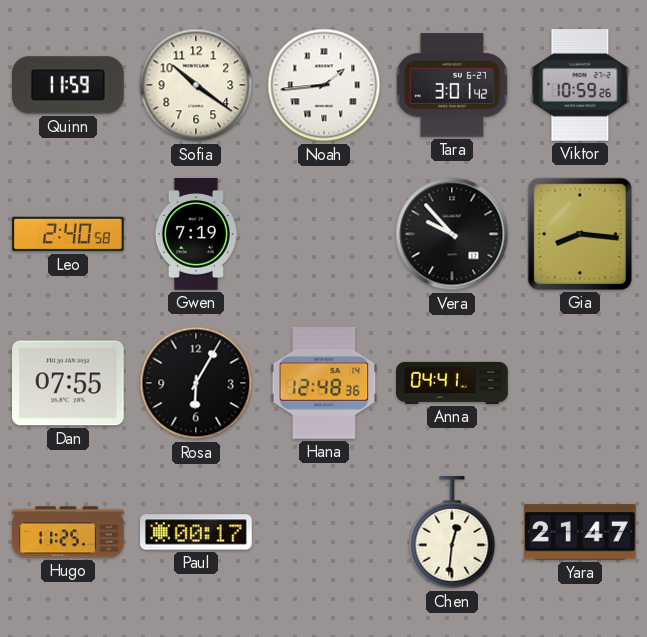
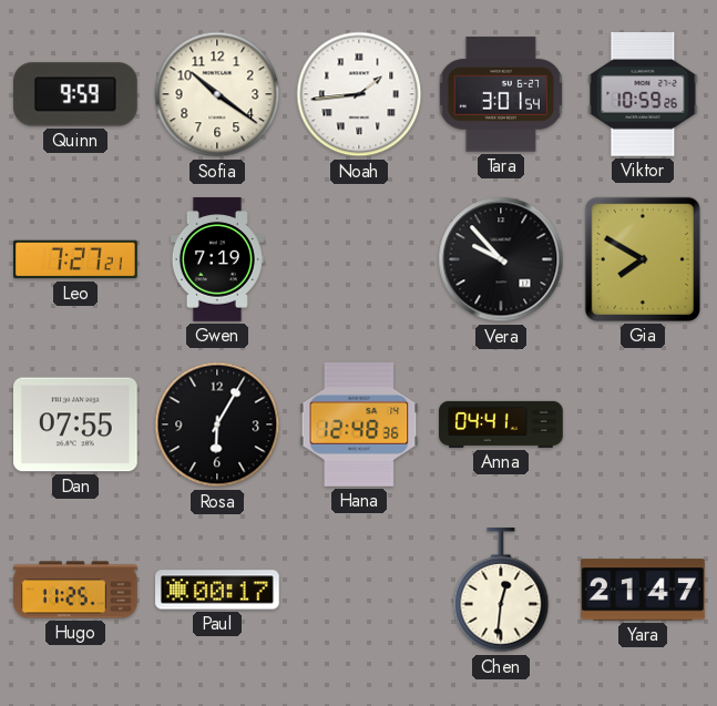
Quinn: 11:59 -> 9:59 (76, 94)
Tara: 3:01:42 -> 3:01:54 (501, 94)
Leo: 2:40 -> 7:27 (76, 259)
Gia: 8:16 -> 7:50 (643, 259)
